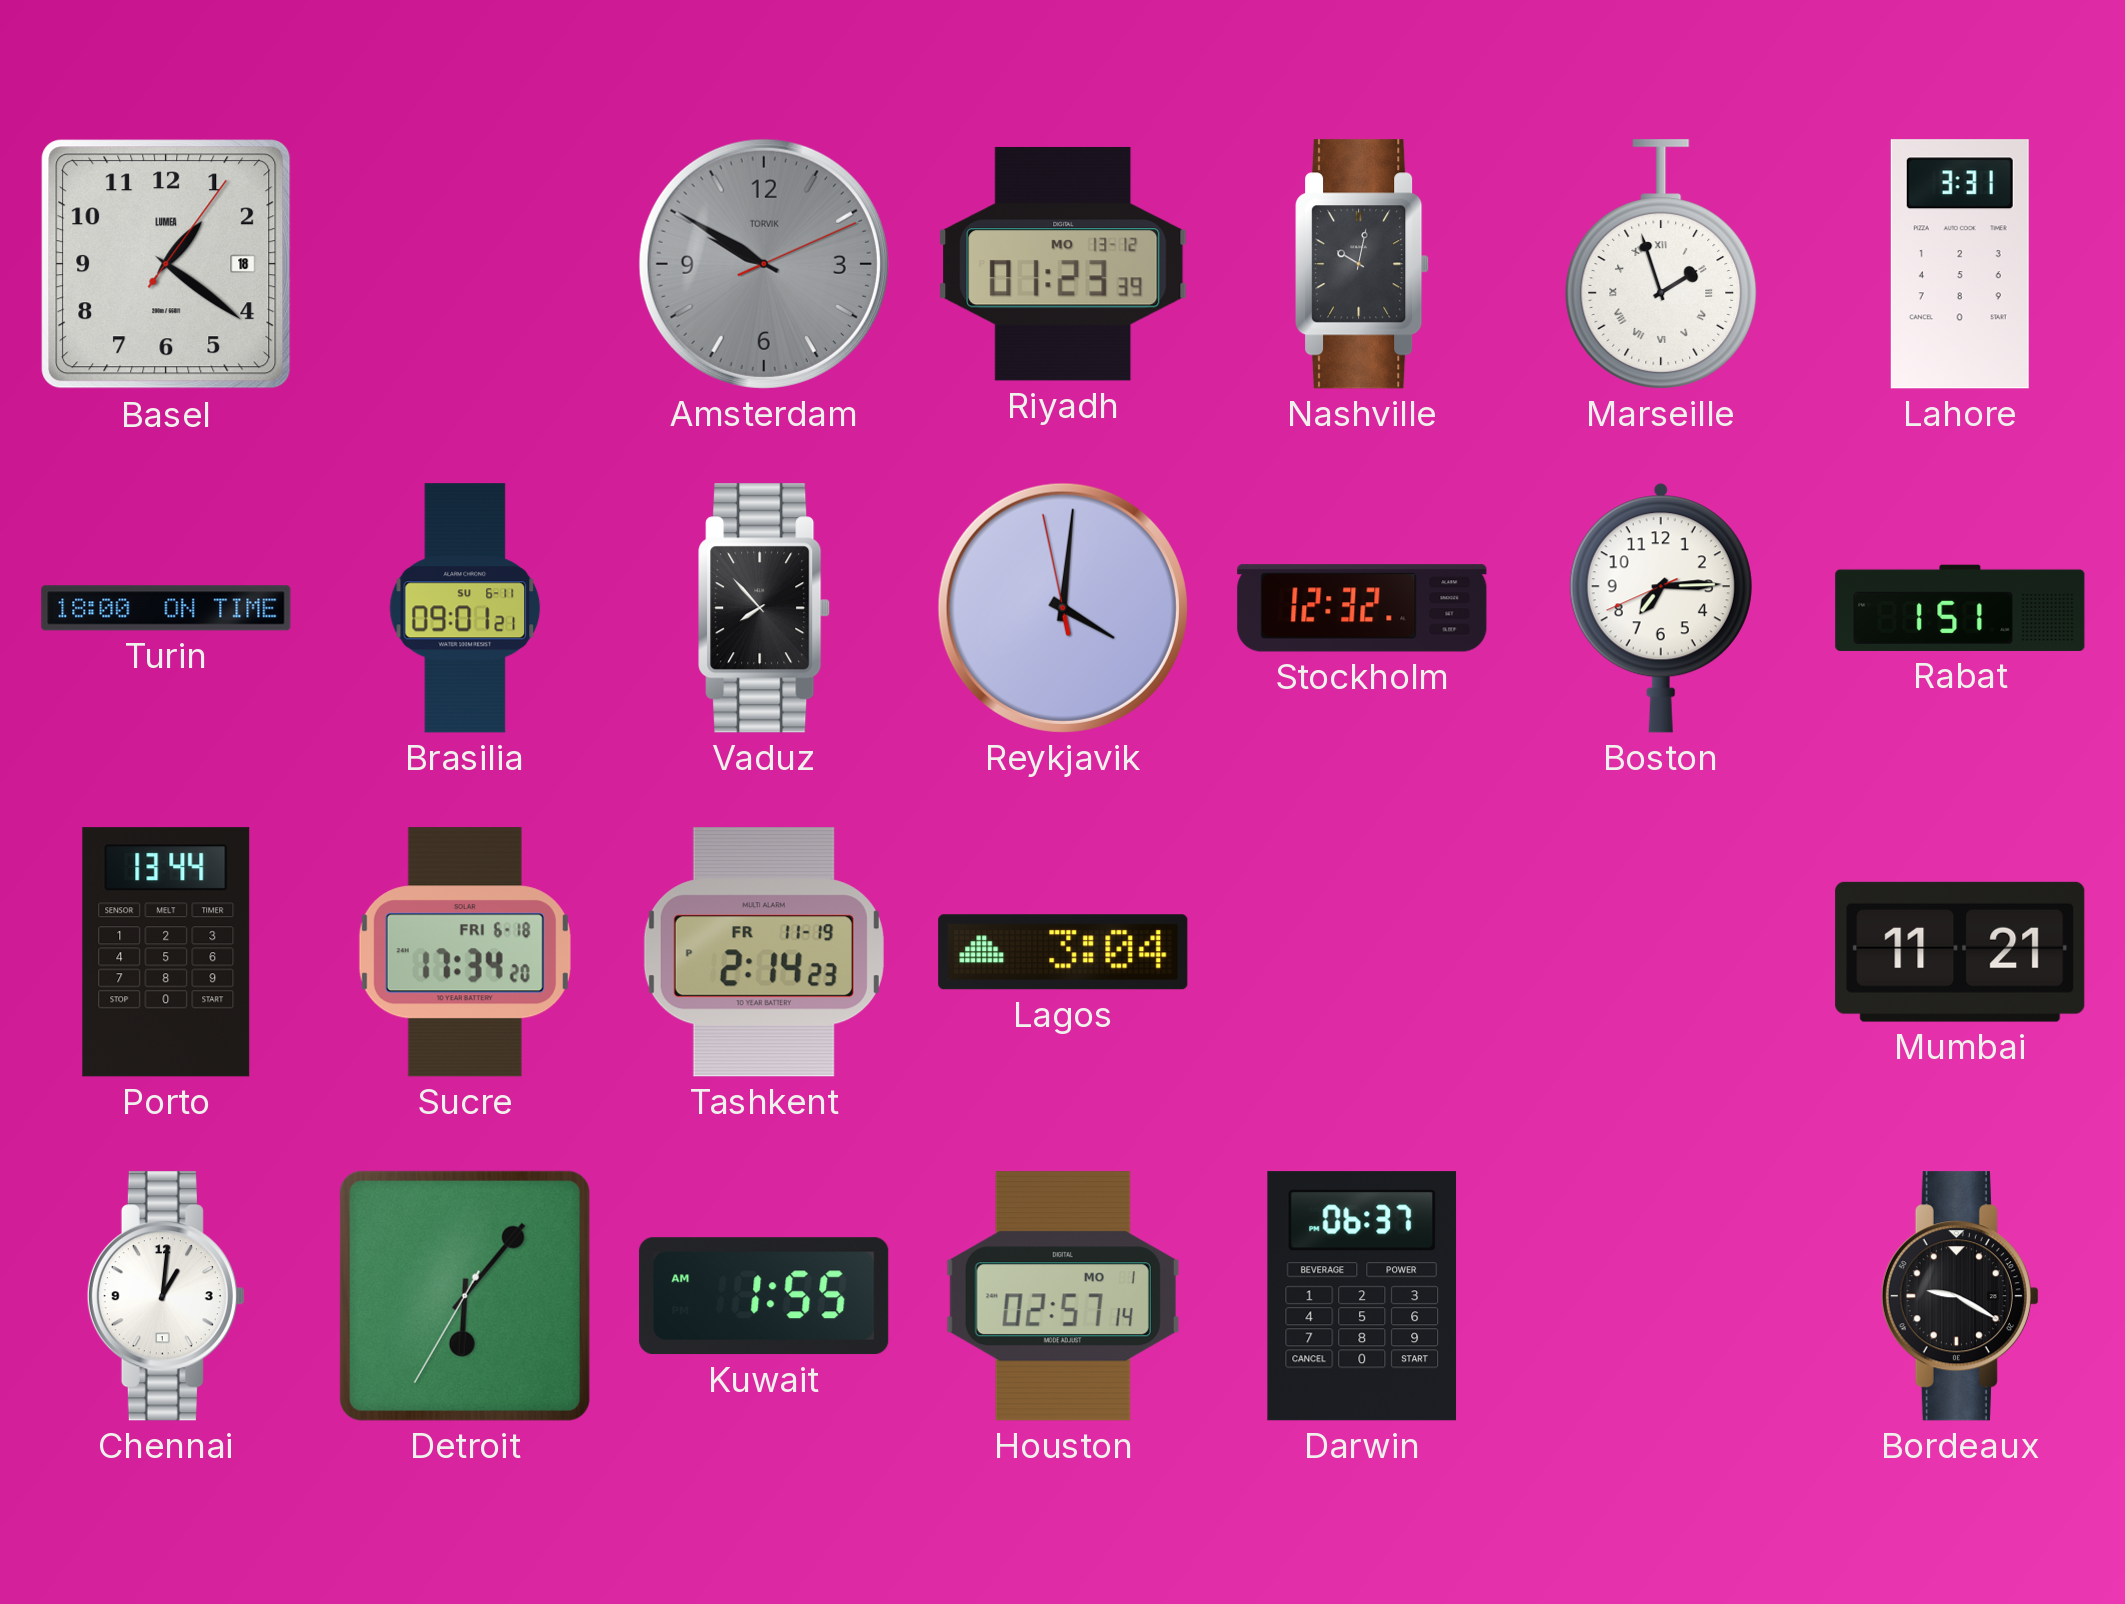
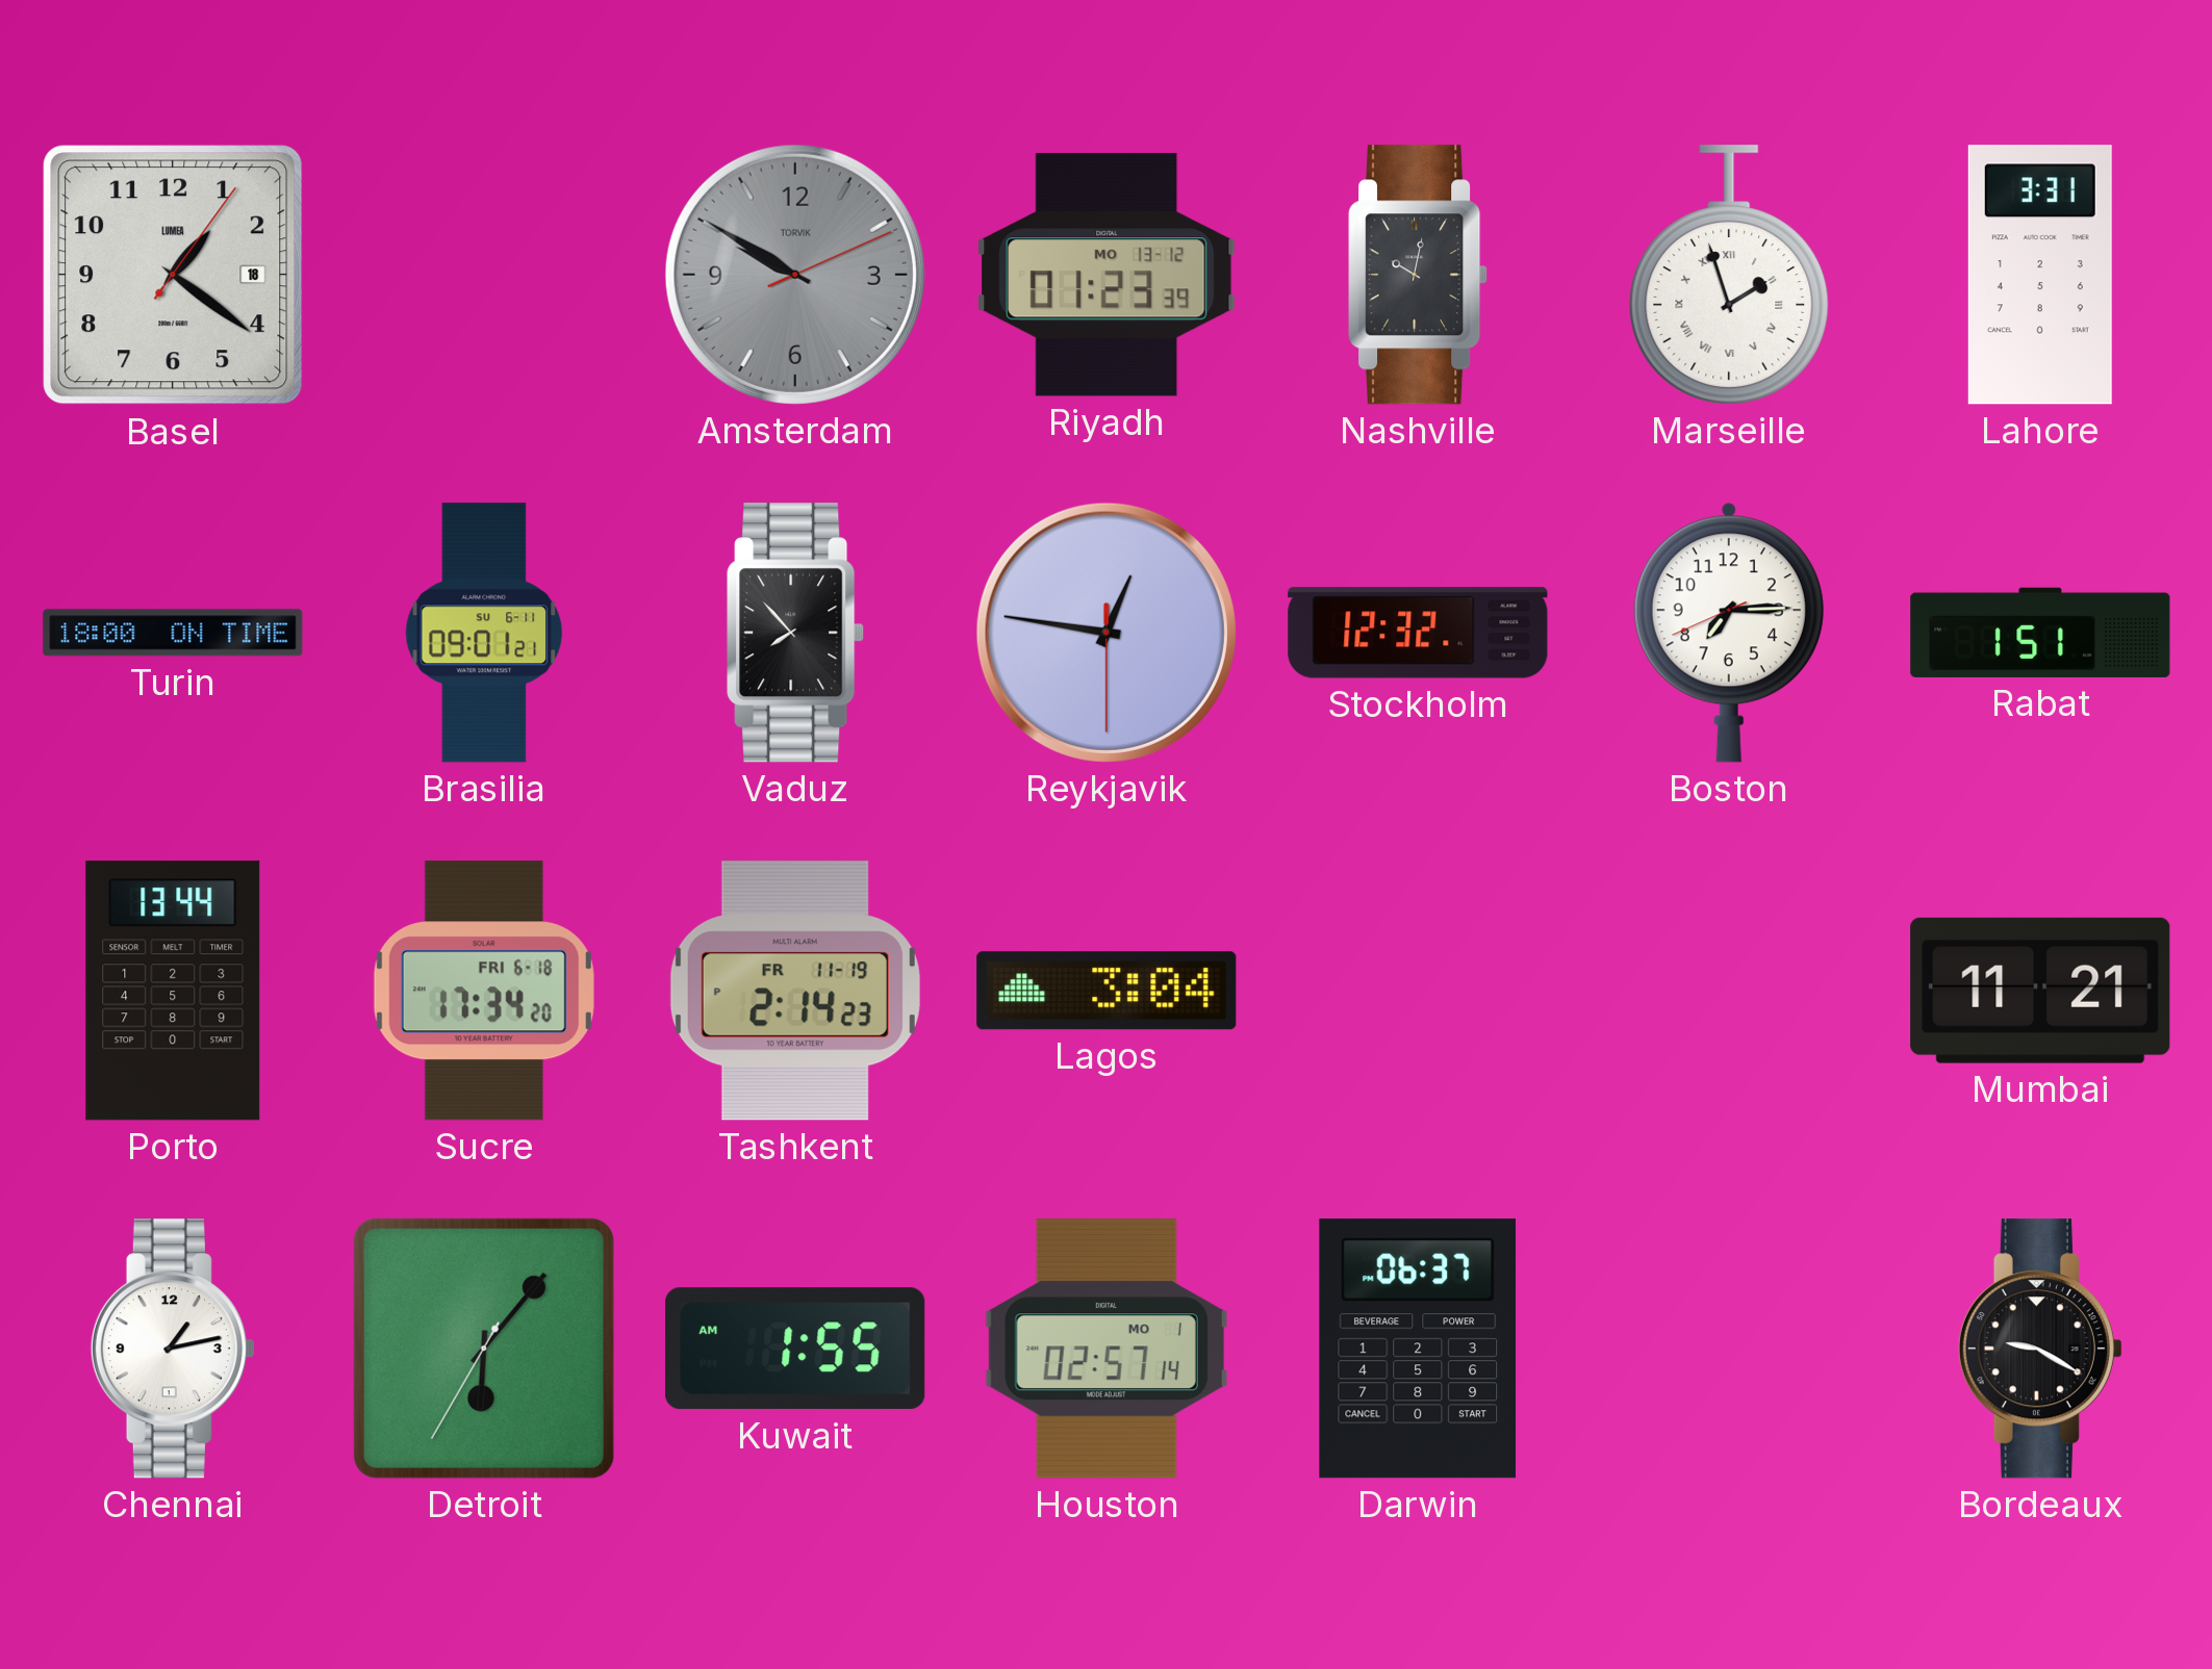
Reykjavik: 4:00 -> 12:46 (1107, 633)
Chennai: 1:01 -> 1:13 (173, 1349)
